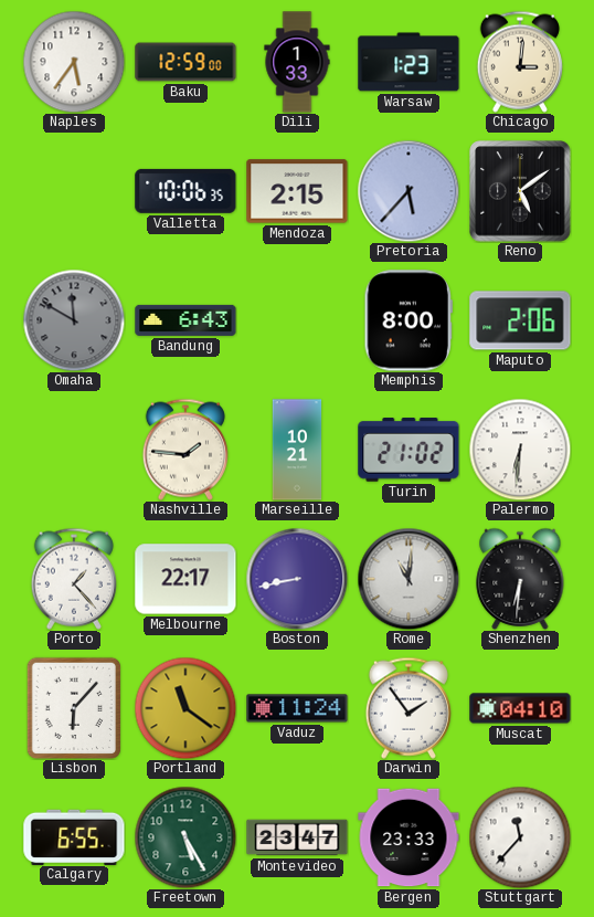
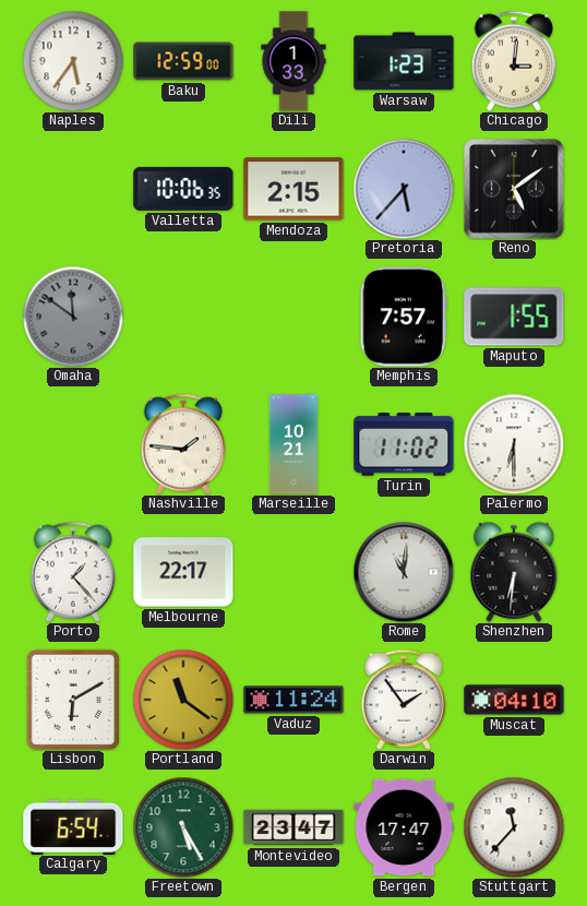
Omaha: 11:50 -> 11:51 (73, 317)
Bandung: 6:43 -> none (185, 320)
Memphis: 8:00 -> 7:57 (404, 317)
Maputo: 2:06 -> 1:55 (514, 317)
Turin: 21:02 -> 11:02 (404, 444)
Palermo: 6:31 -> 6:30 (514, 444)
Boston: 8:43 -> none (297, 579)
Lisbon: 6:07 -> 6:10 (72, 699)
Calgary: 6:55 -> 6:54 (73, 826)
Bergen: 23:33 -> 17:47 (404, 827)
